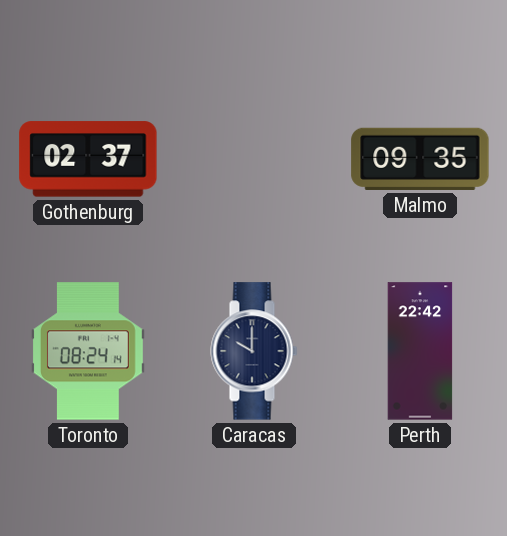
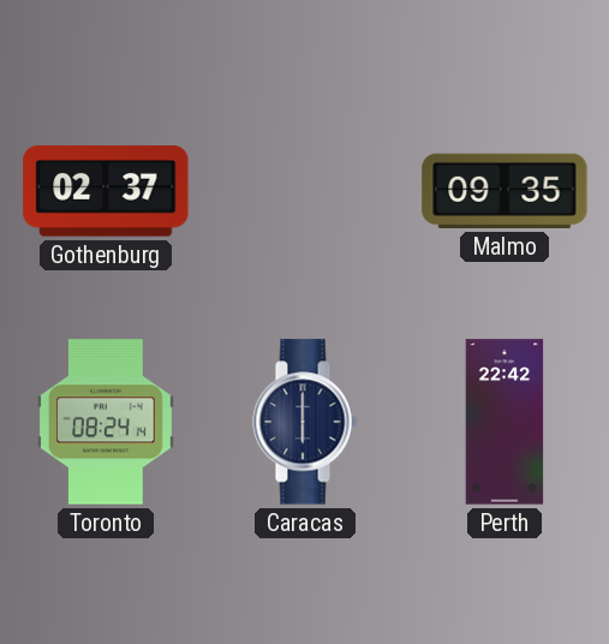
Caracas: 10:00 -> 6:00 (305, 422)
